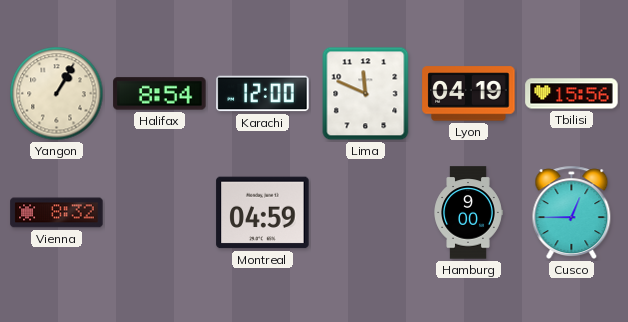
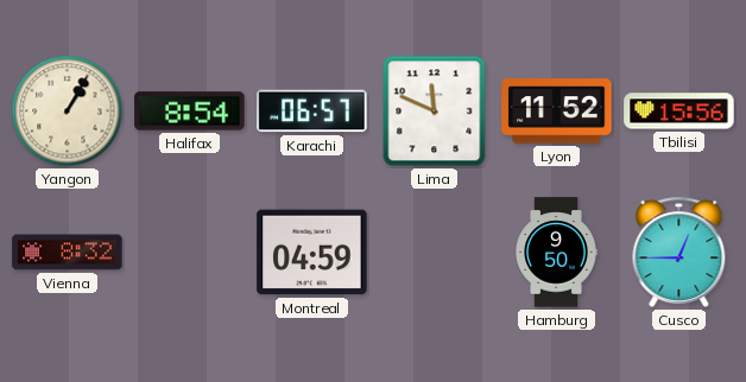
Karachi: 12:00 -> 06:57 (312, 112)
Lyon: 04:19 -> 11:52 (557, 112)
Hamburg: 9:00 -> 9:50 (556, 253)
